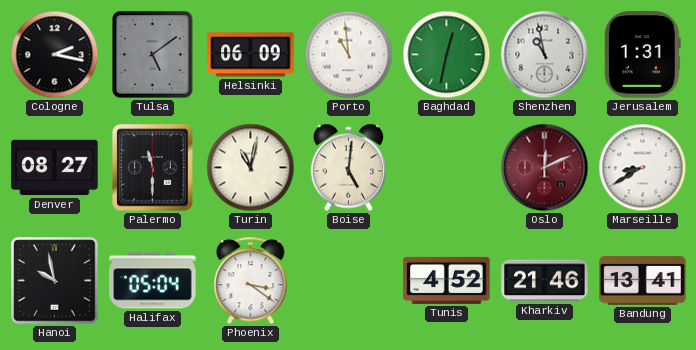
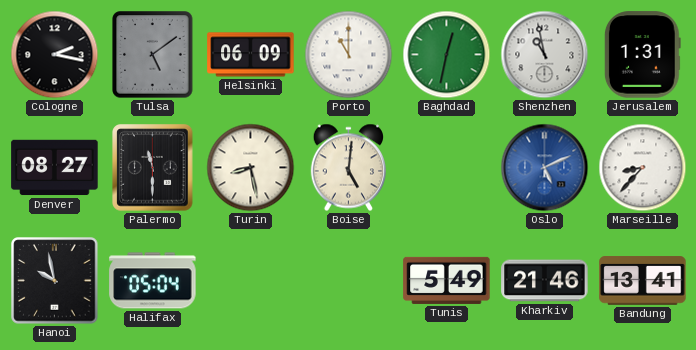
Porto: 10:59 -> 11:00 (349, 55)
Turin: 11:02 -> 8:28 (251, 168)
Oslo: 12:11 -> 5:11 (545, 168)
Oslo dial: burgundy -> blue (545, 168)
Marseille: 8:40 -> 8:37 (643, 168)
Phoenix: 3:21 -> none (251, 281)
Tunis: 4:52 -> 5:49 (447, 280)
